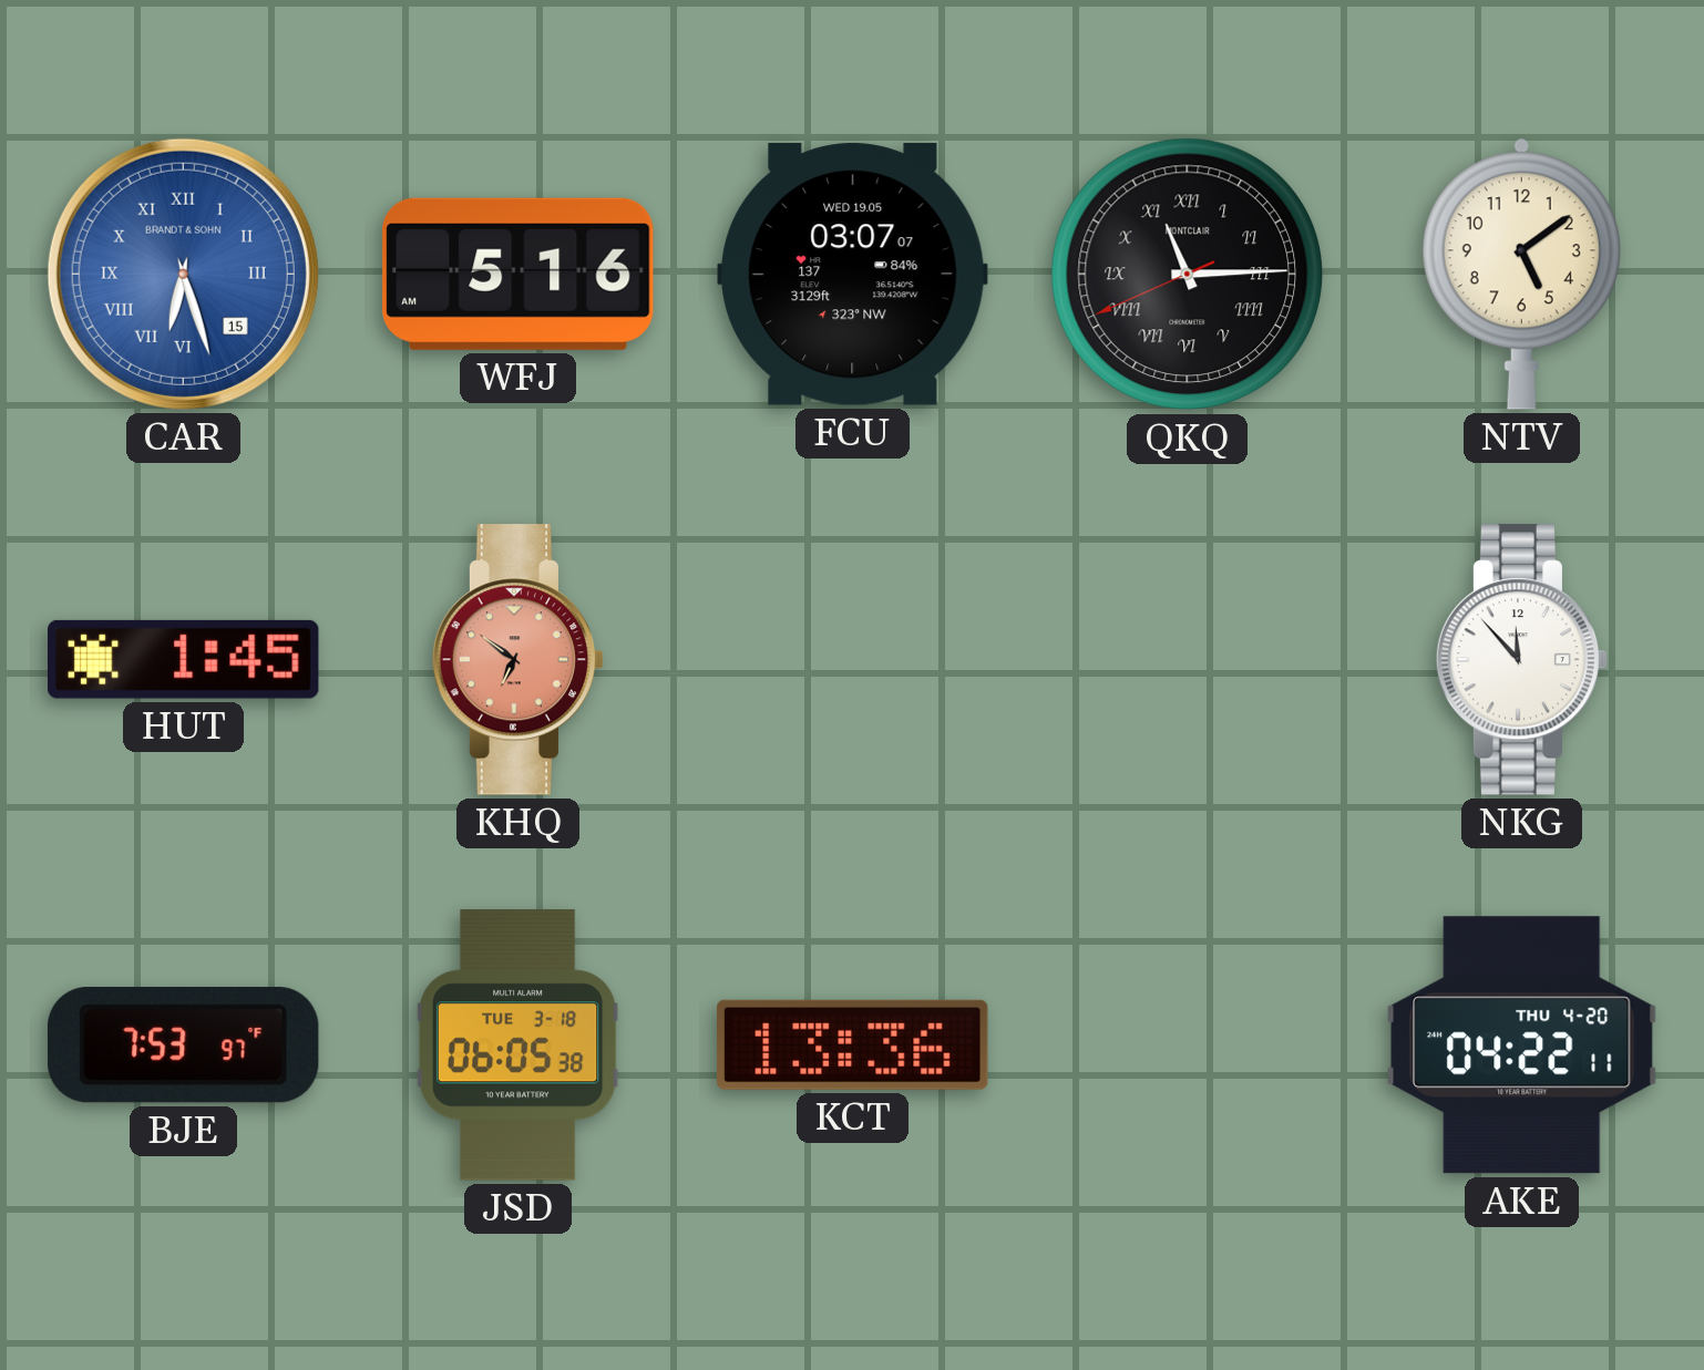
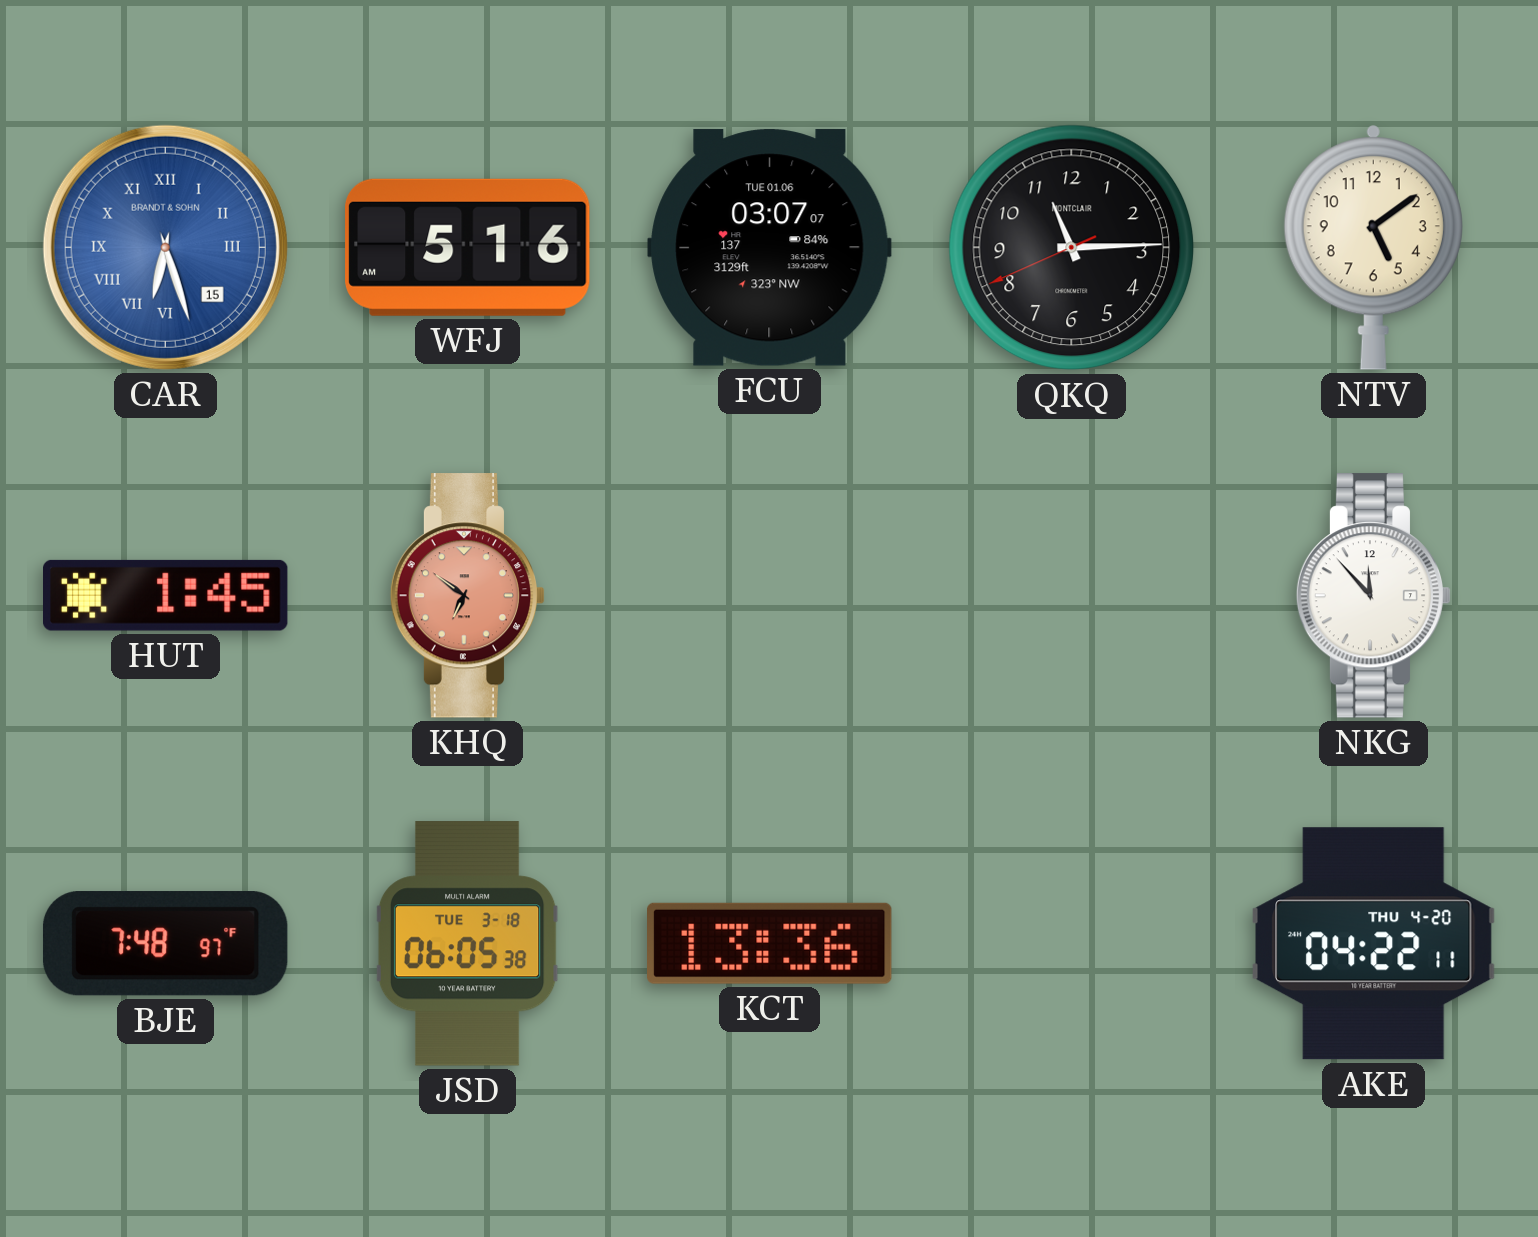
FCU date: WED 19.05 -> TUE 01.06 (770, 248)
QKQ numerals: Roman -> Arabic (1072, 248)
BJE: 7:53 -> 7:48 (165, 944)
